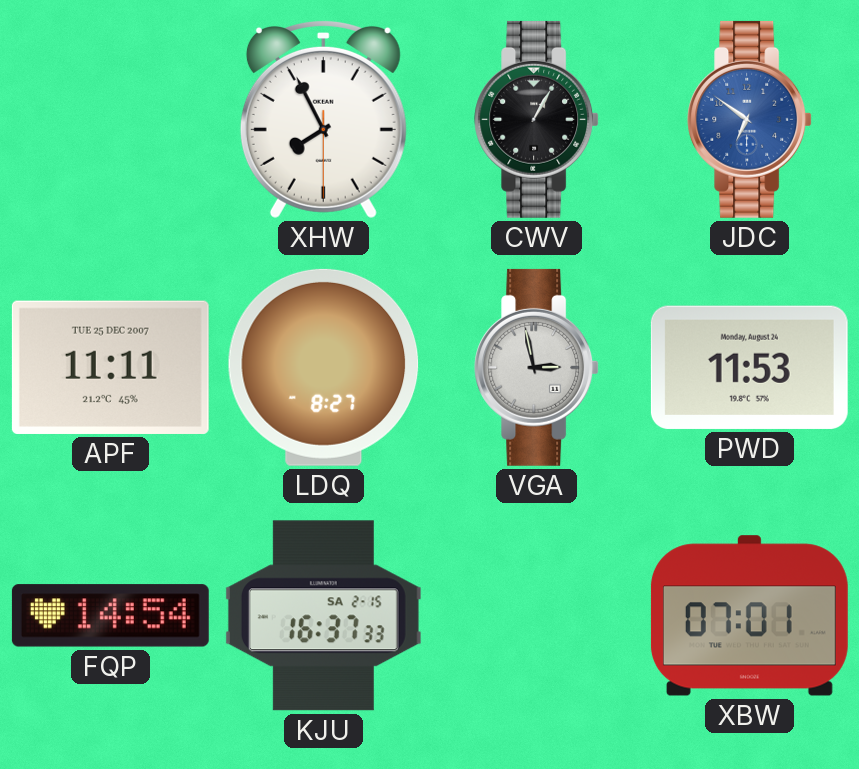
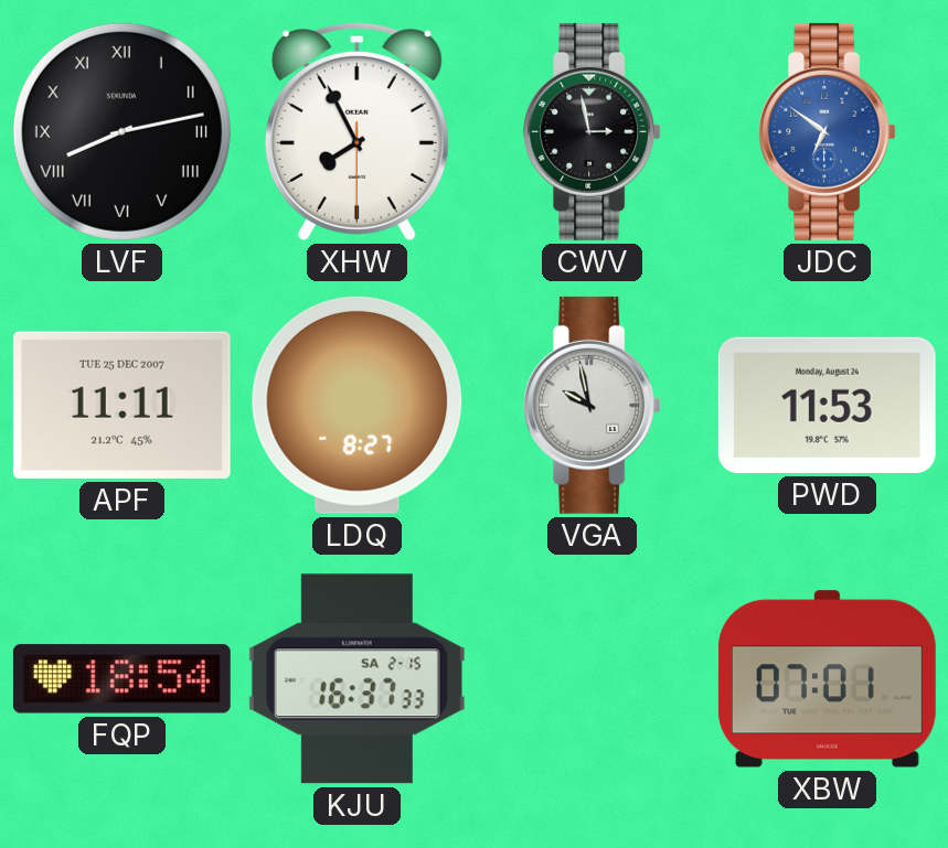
LVF: none -> 8:13 (121, 131)
CWV: 1:05 -> 2:58 (593, 131)
VGA: 2:58 -> 9:58 (593, 405)
FQP: 14:54 -> 18:54 (121, 679)
